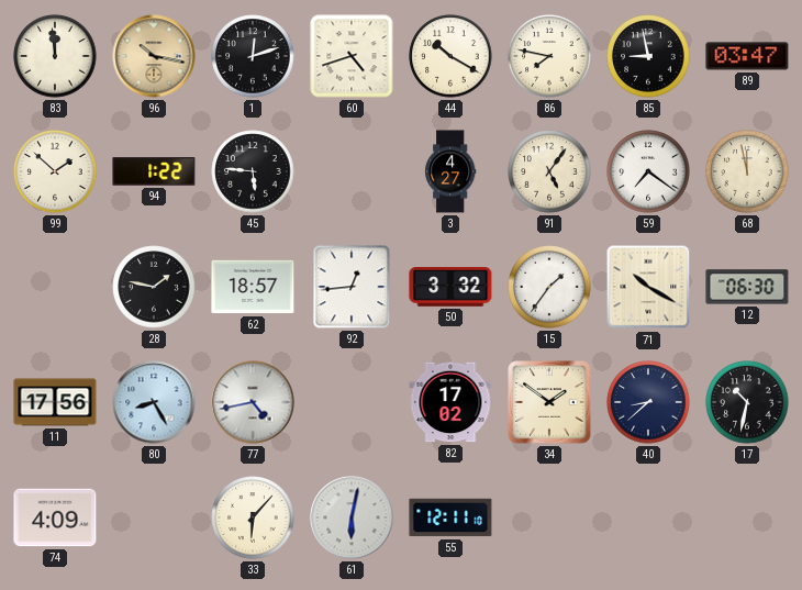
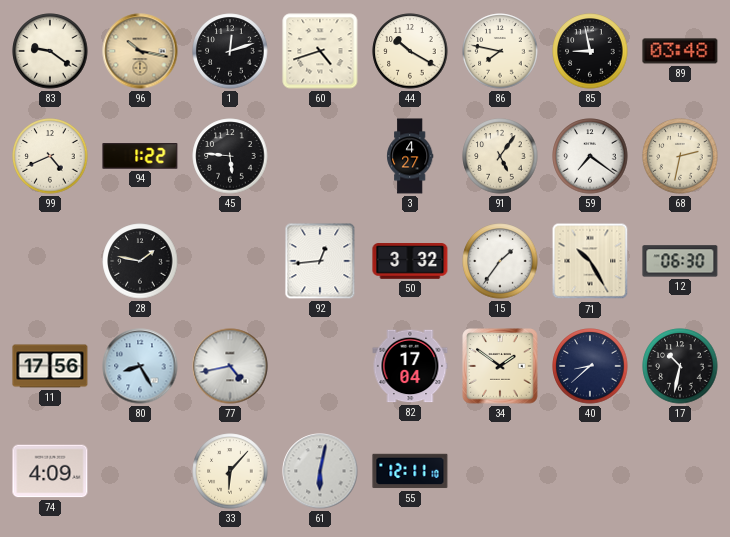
83: 11:59 -> 9:21 (50, 51)
89: 03:47 -> 03:48 (680, 51)
99: 1:52 -> 4:41 (50, 156)
68: 11:58 -> 2:32 (680, 156)
62: 18:57 -> none (253, 287)
71: 10:20 -> 10:25 (590, 261)
82: 17:02 -> 17:04 (410, 366)
